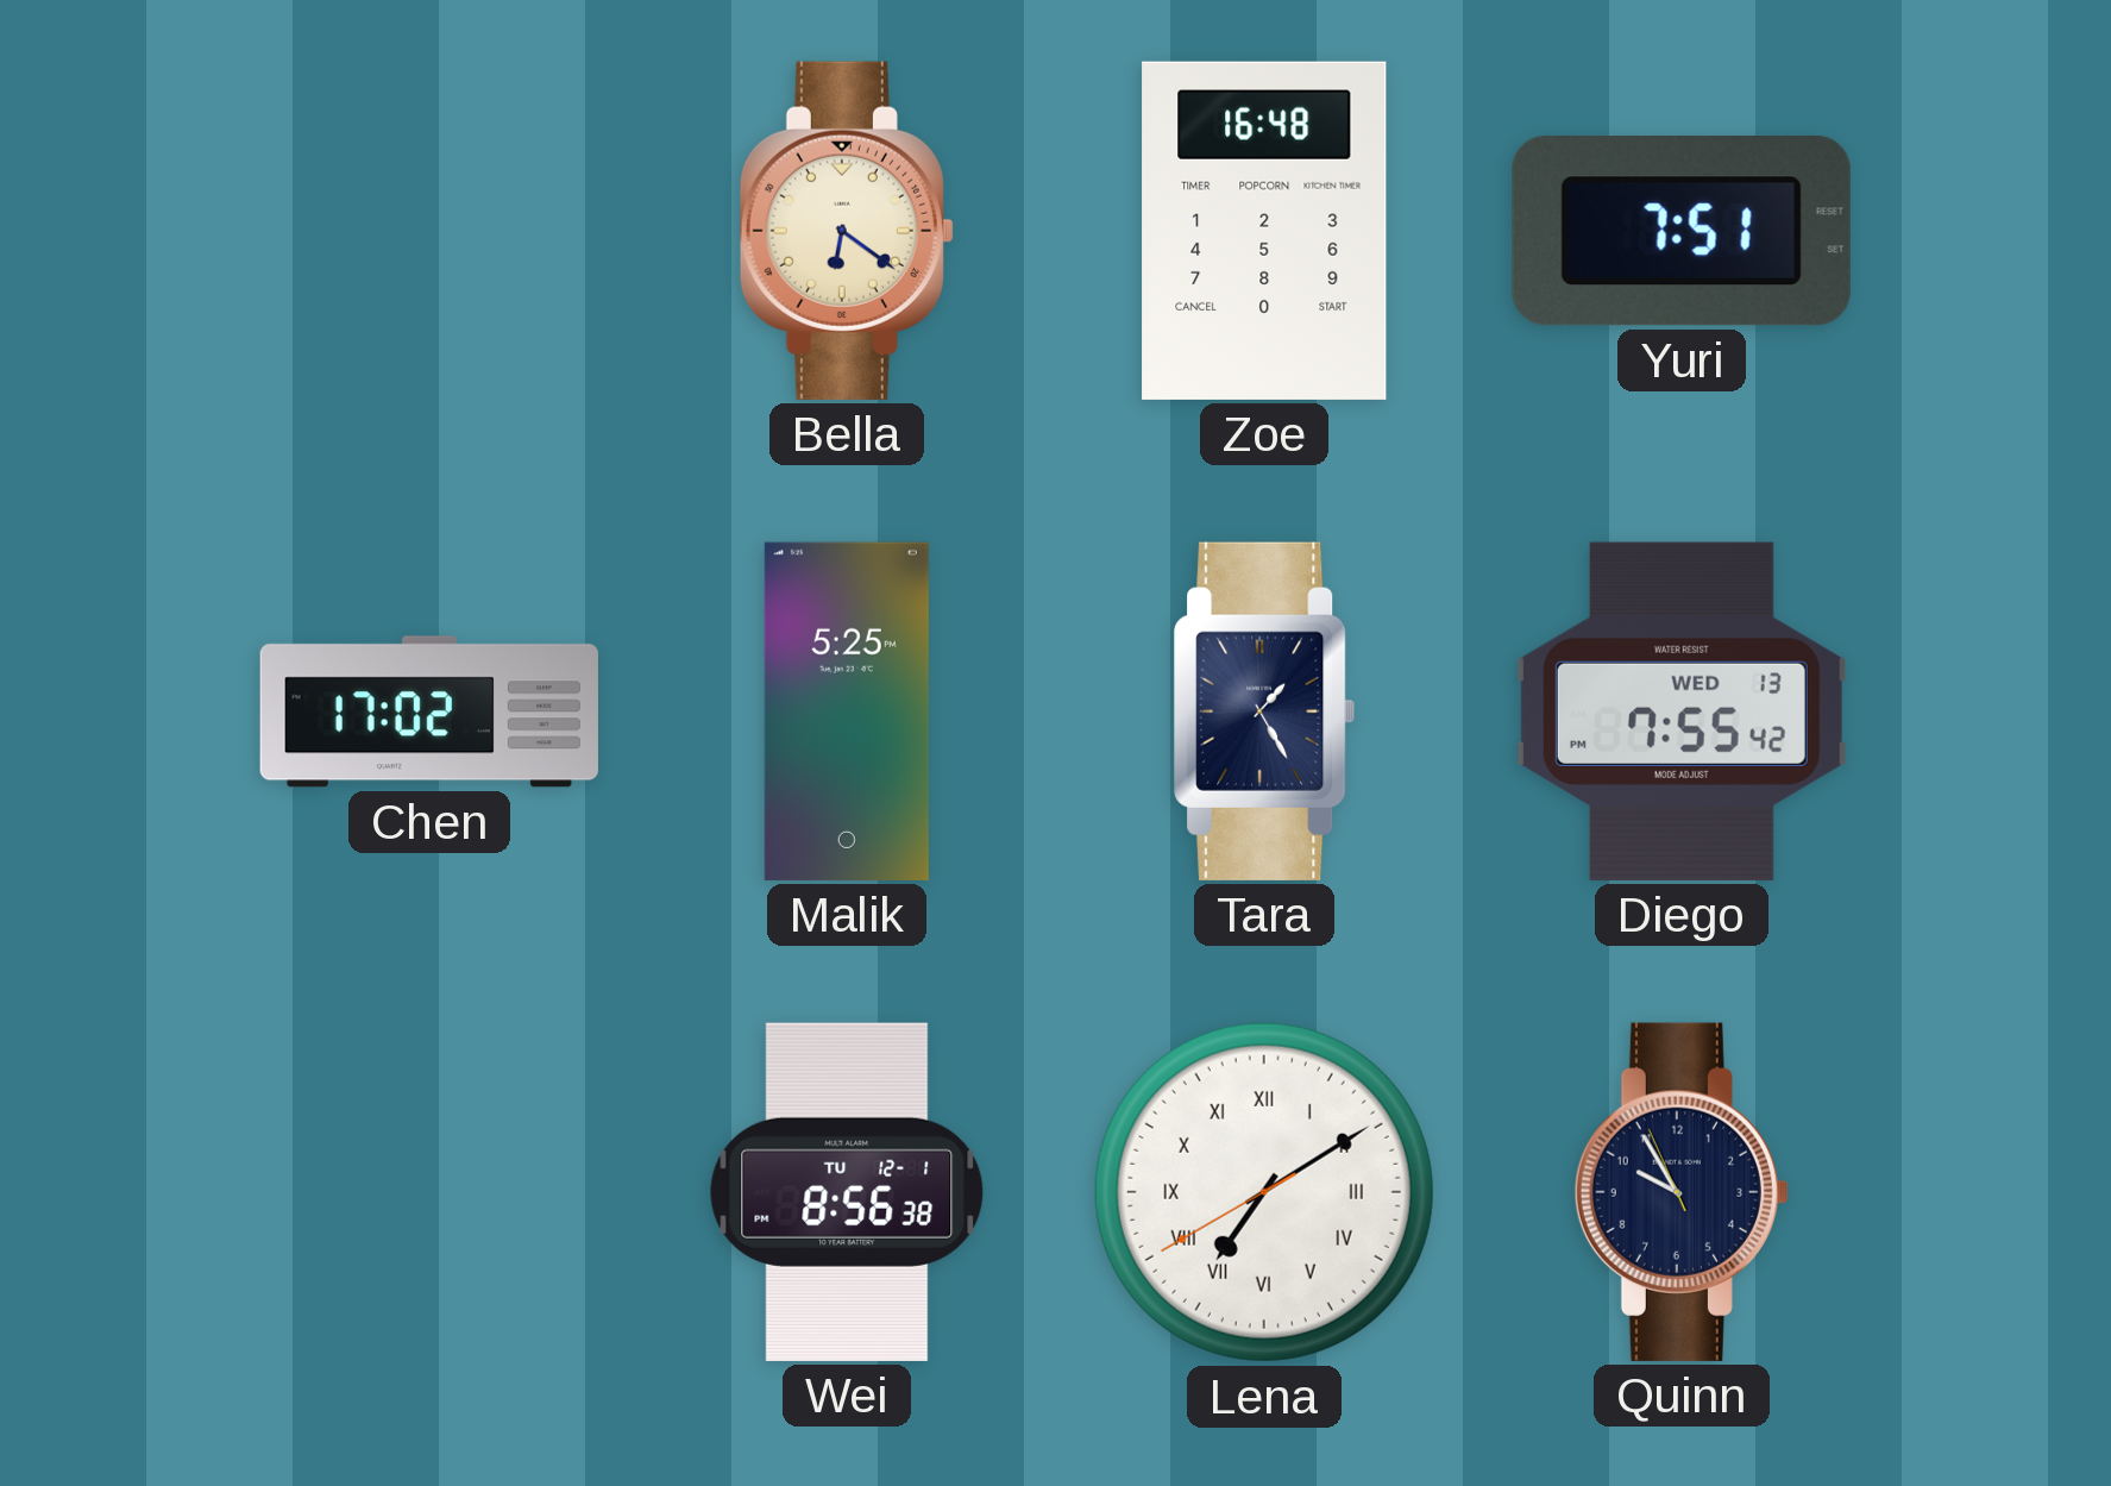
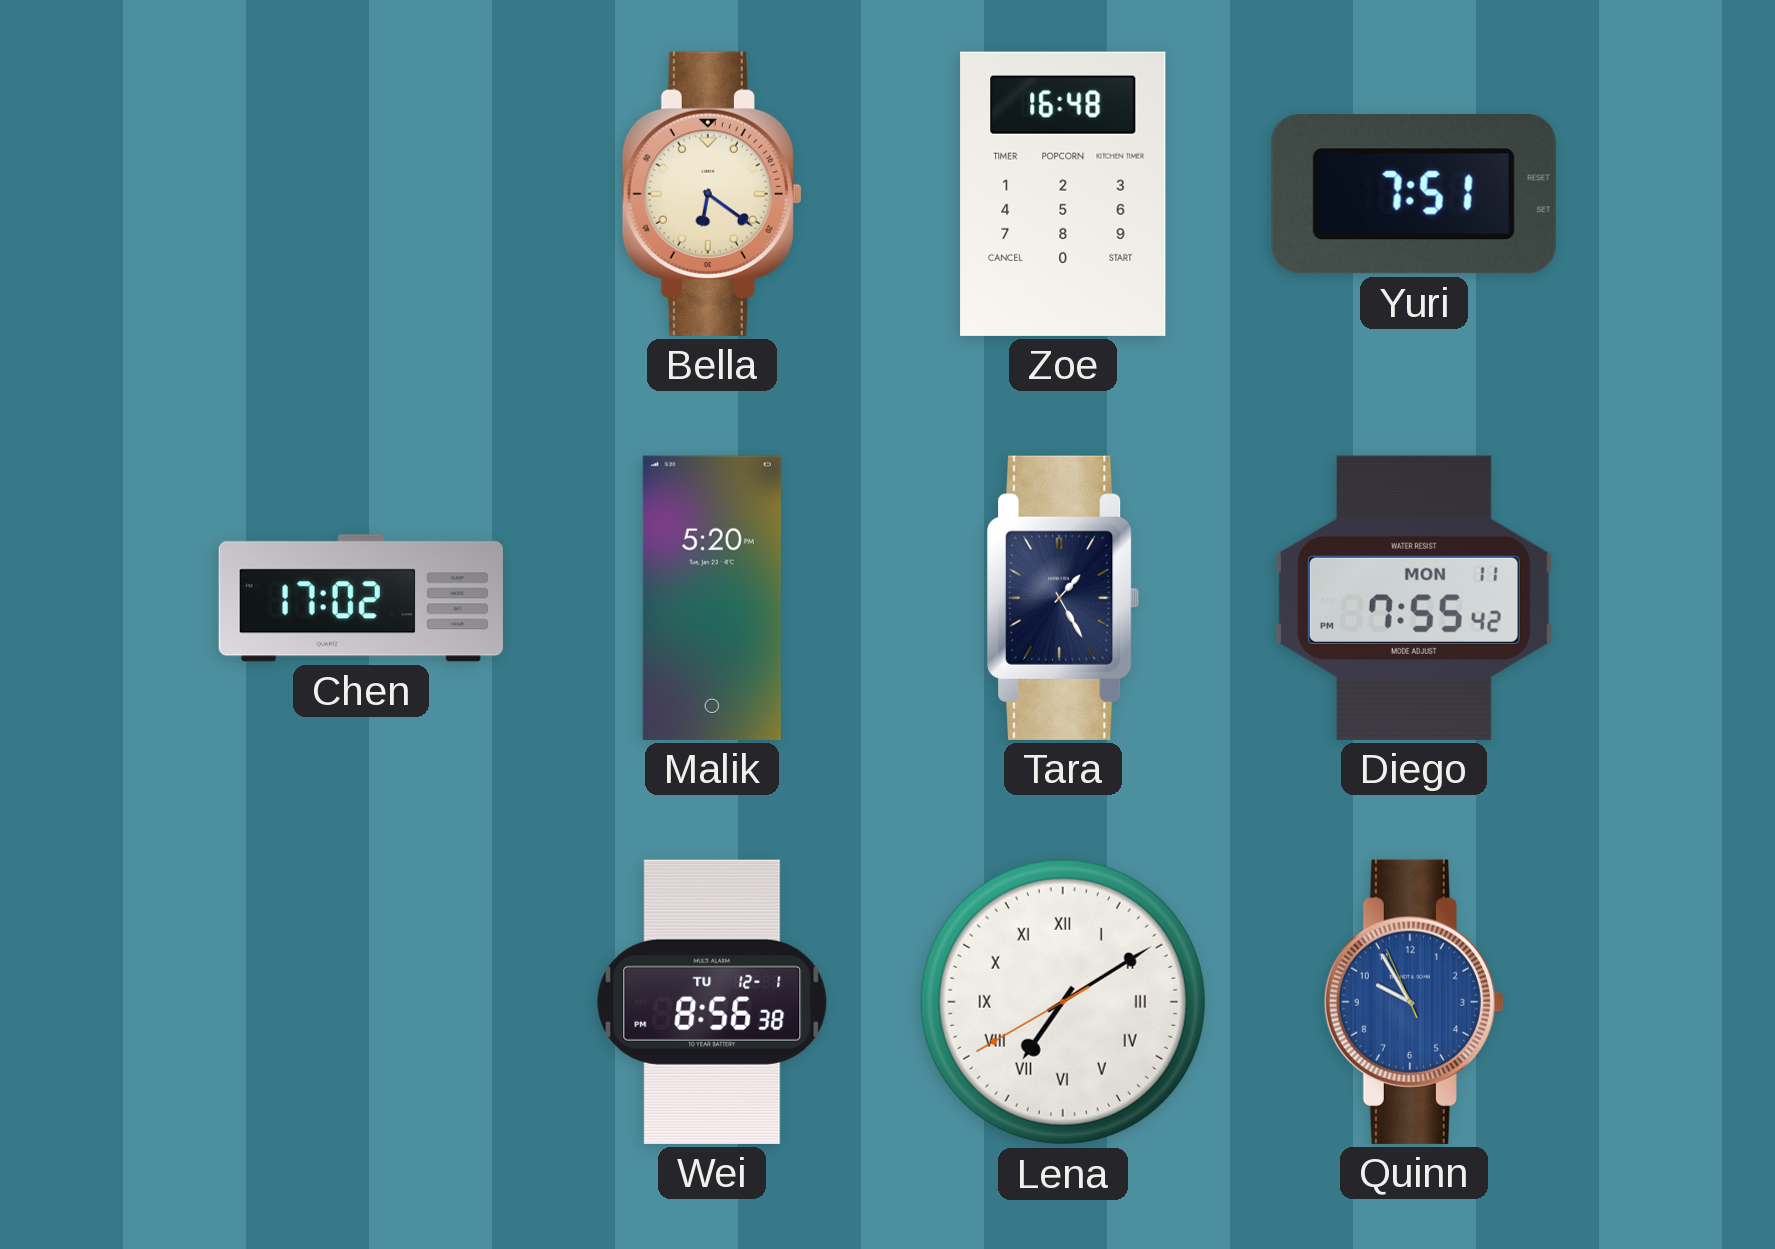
Malik: 5:25 -> 5:20 (712, 598)
Diego date: WED 13 -> MON 11 (1414, 598)
Quinn dial: navy -> blue (1414, 1002)
